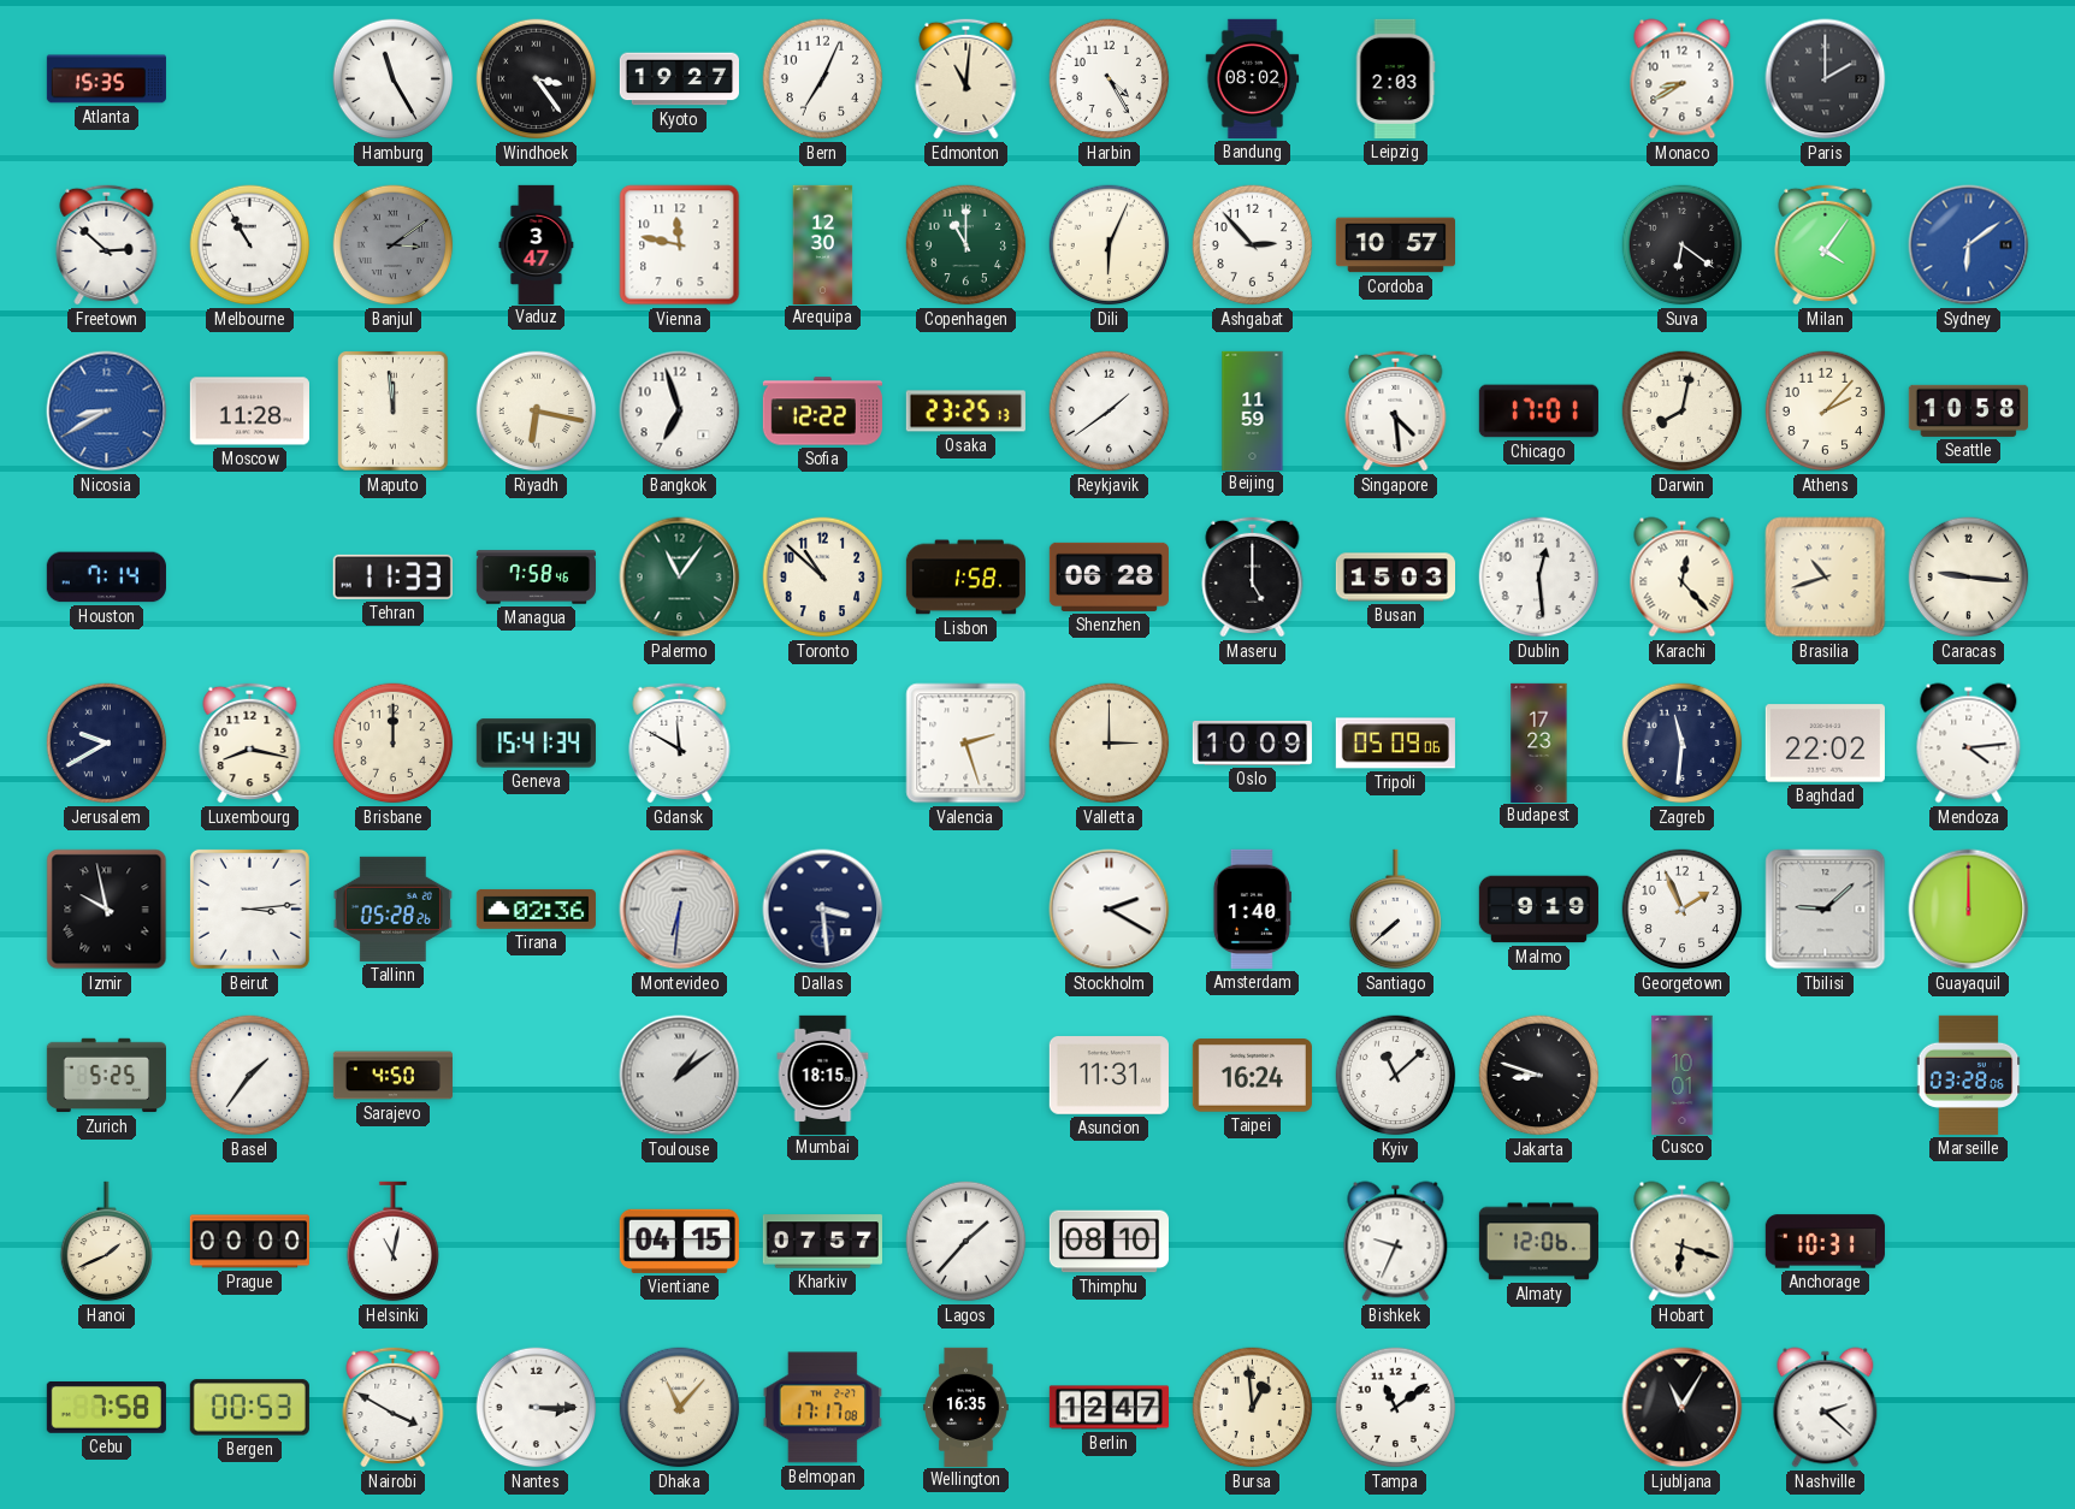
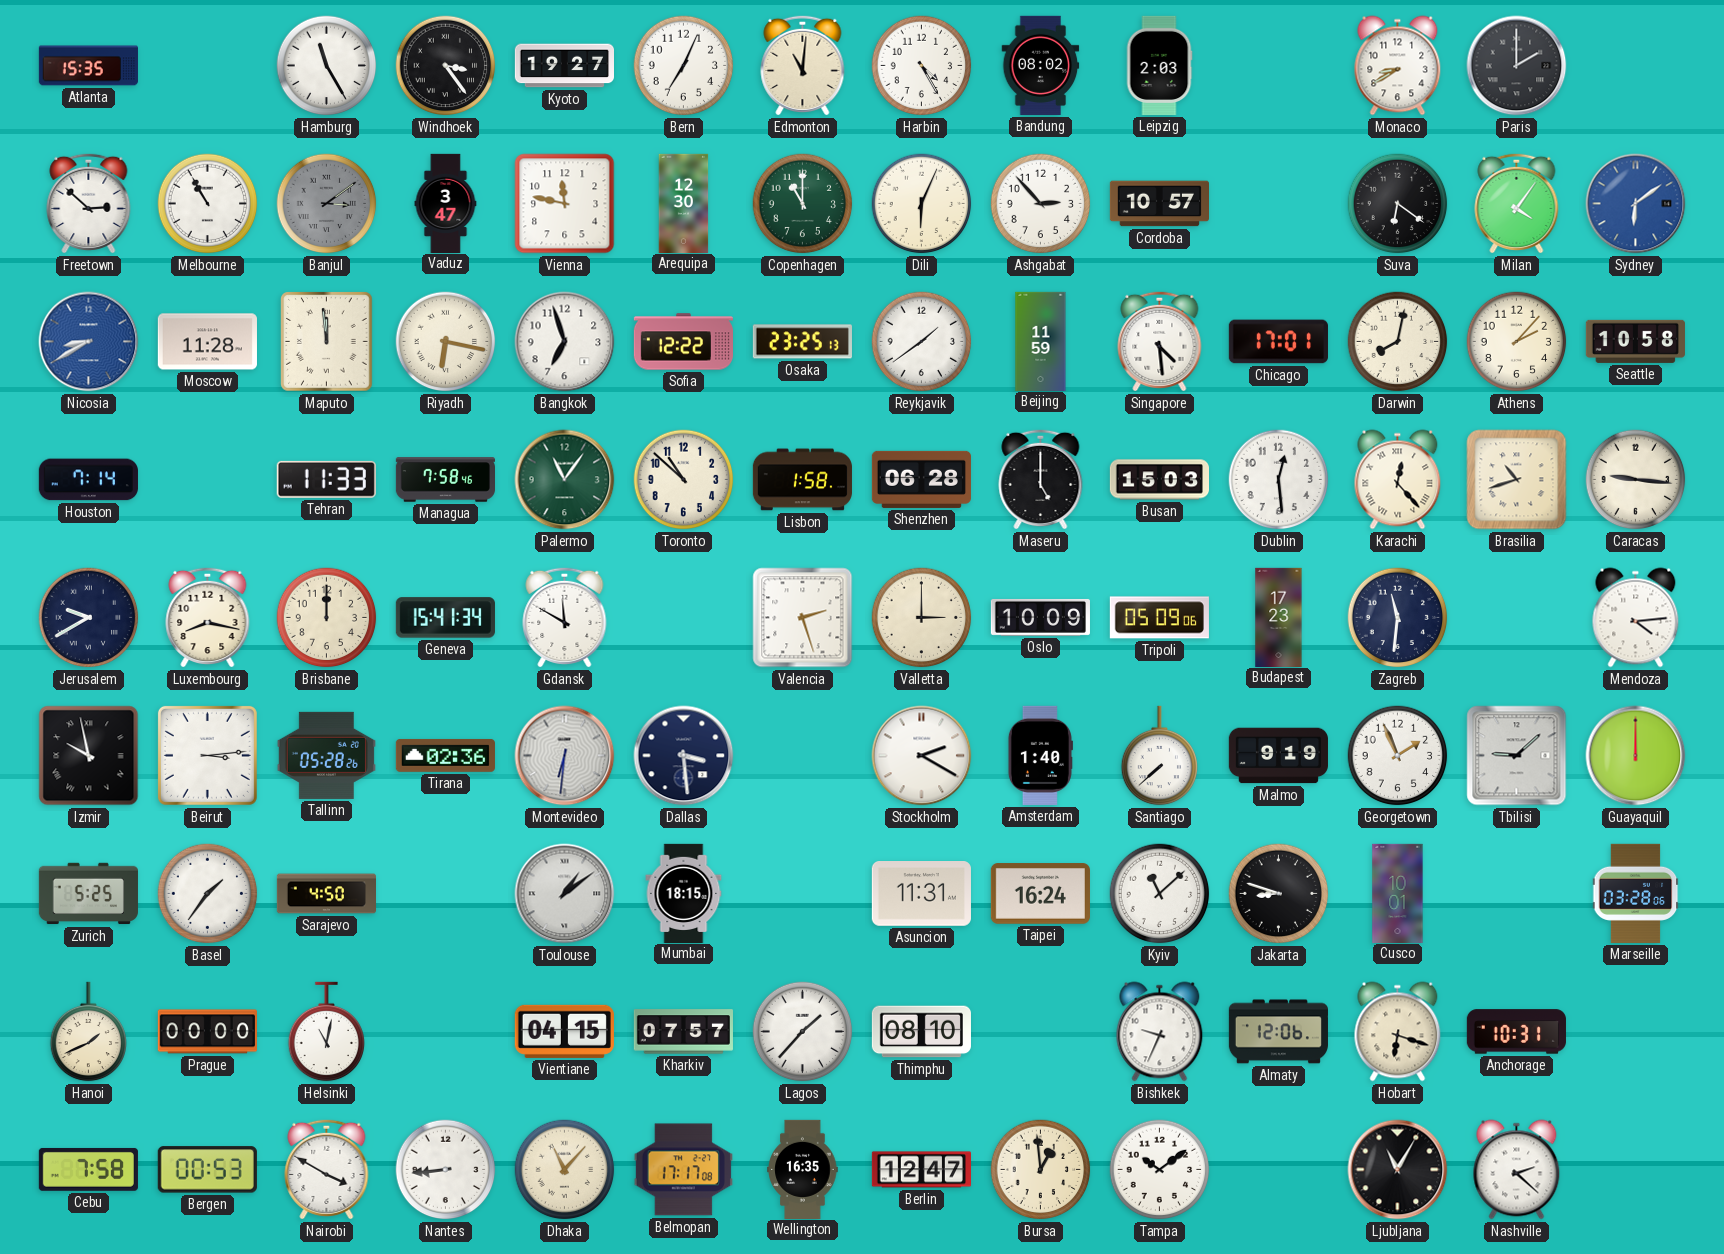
Baghdad: 22:02 -> none (1825, 744)
Nantes: 3:15 -> 8:44 (446, 1170)
Tampa: 11:09 -> 10:09 (1160, 1170)
